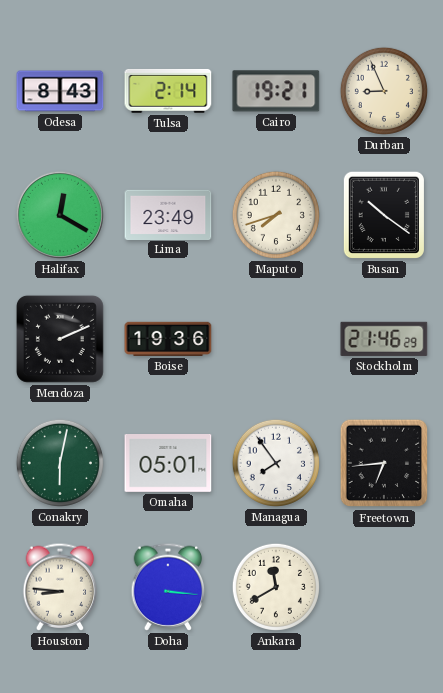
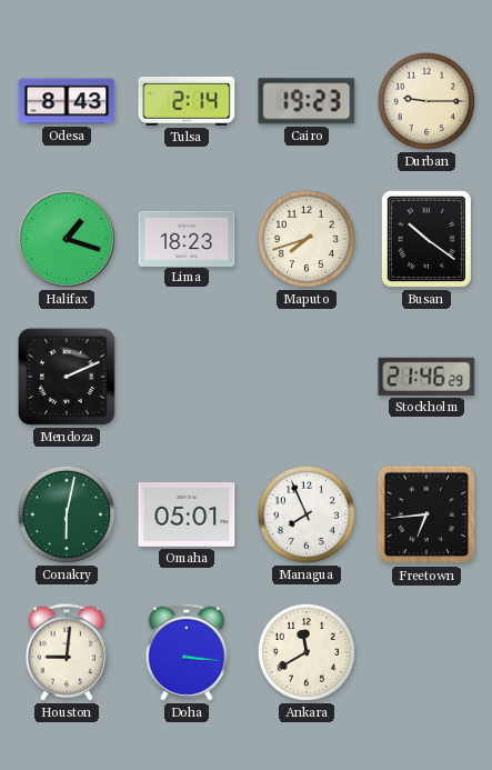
Cairo: 19:21 -> 19:23 (307, 101)
Durban: 8:56 -> 9:15 (426, 101)
Halifax: 12:20 -> 1:18 (67, 239)
Lima: 23:49 -> 18:23 (187, 238)
Boise: 19:36 -> none (168, 339)
Managua: 7:54 -> 7:56 (307, 514)
Houston: 8:46 -> 9:01 (67, 652)
